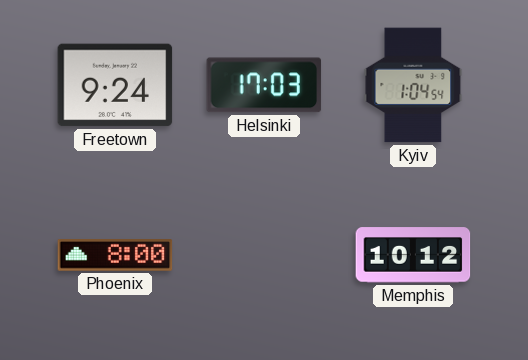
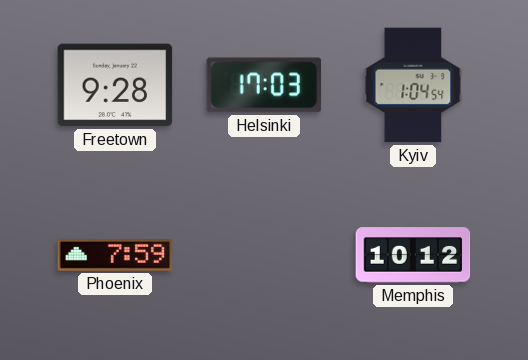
Freetown: 9:24 -> 9:28 (115, 85)
Phoenix: 8:00 -> 7:59 (115, 256)
